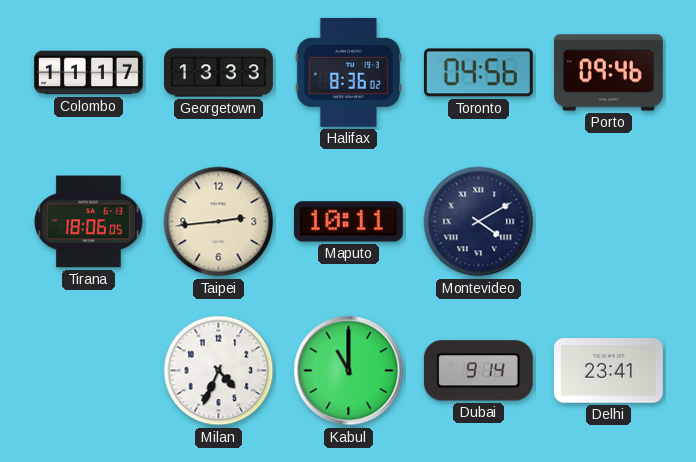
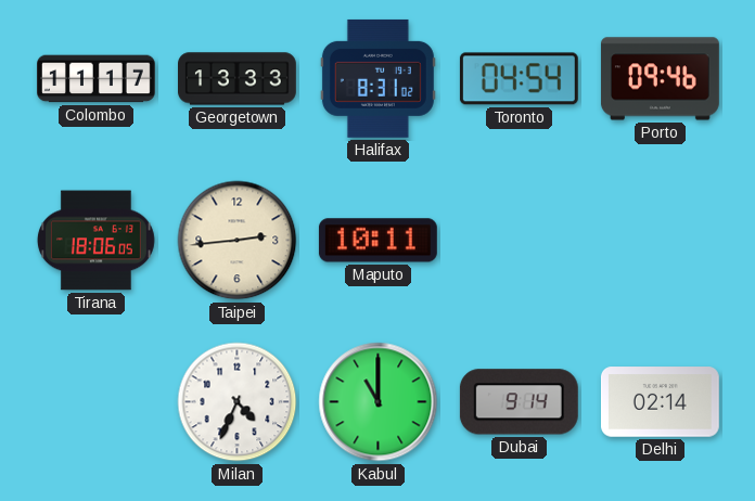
Halifax: 8:36 -> 8:31 (378, 78)
Toronto: 04:56 -> 04:54 (519, 79)
Montevideo: 4:10 -> none (479, 222)
Delhi: 23:41 -> 02:14 (660, 402)
